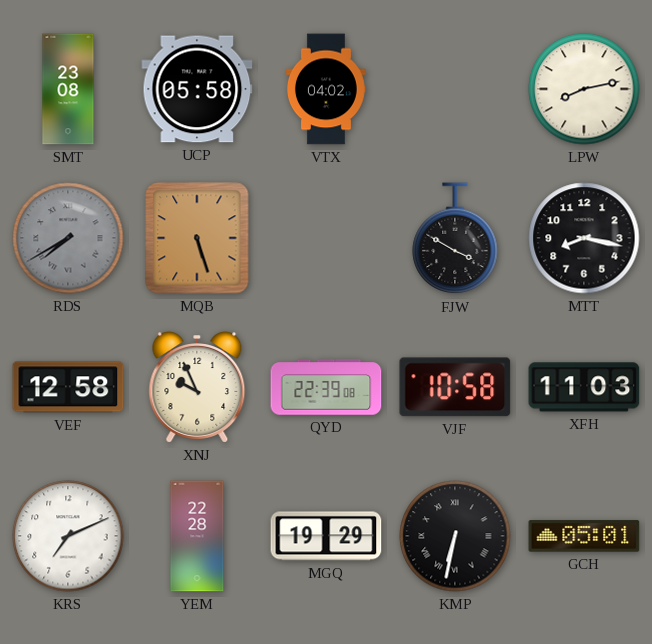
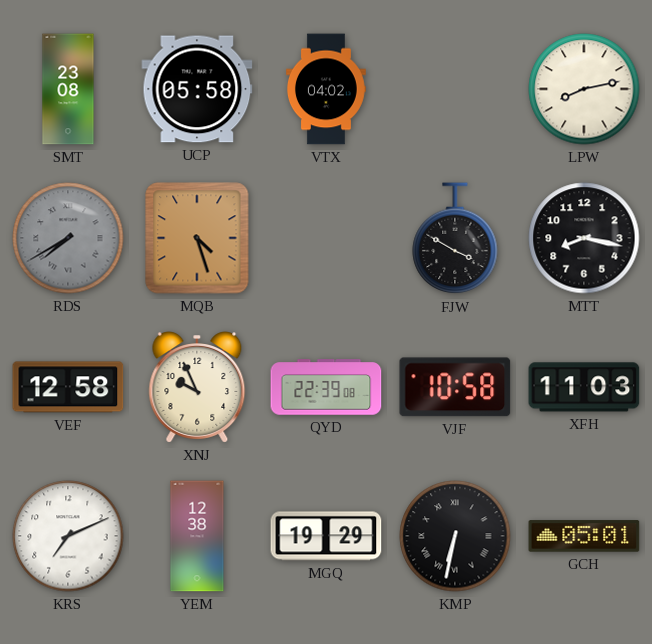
MQB: 5:27 -> 4:27 (197, 238)
YEM: 22:28 -> 12:38 (197, 536)
